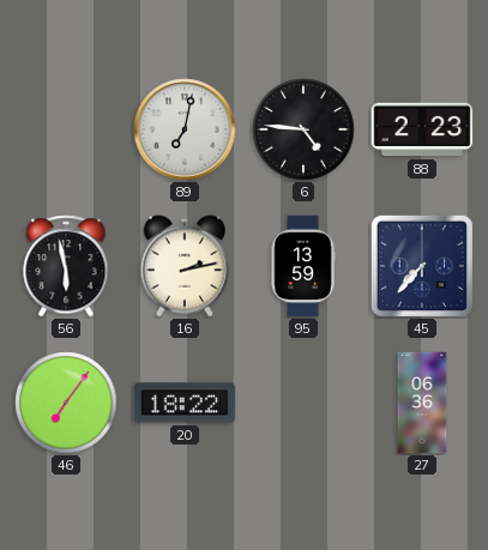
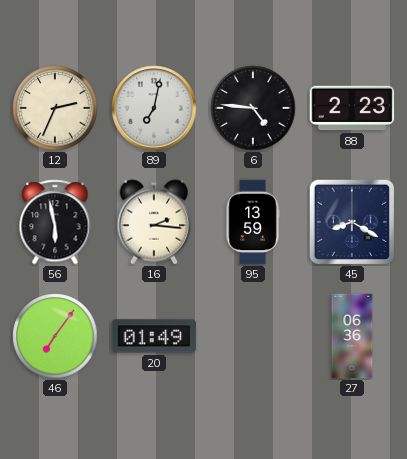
12: none -> 2:34 (55, 108)
16: 2:13 -> 2:16 (154, 222)
45: 7:37 -> 8:20 (351, 221)
20: 18:22 -> 01:49 (154, 336)
